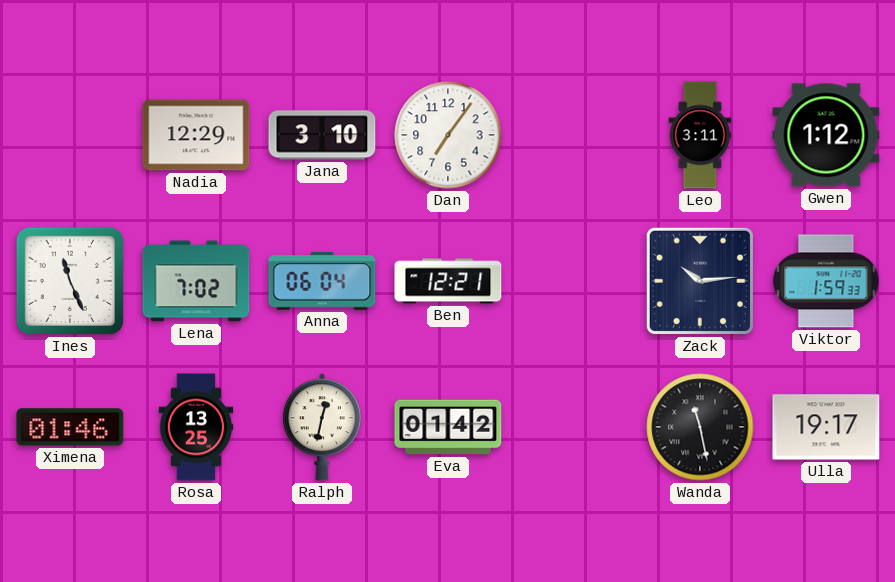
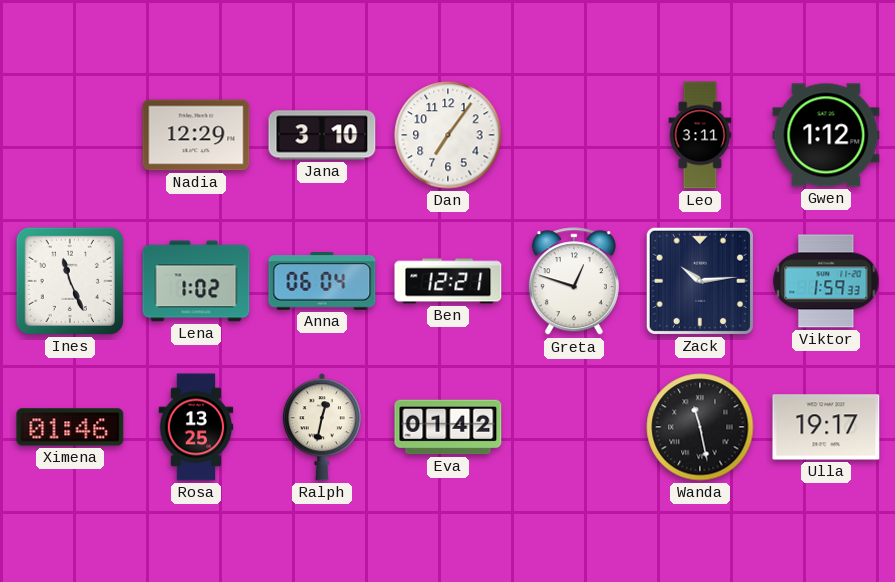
Lena: 7:02 -> 1:02 (196, 281)
Greta: none -> 12:48 (574, 282)
